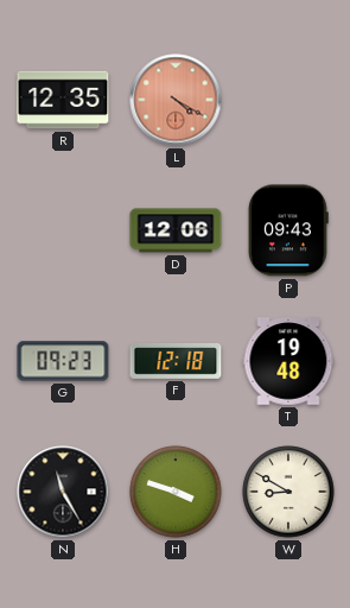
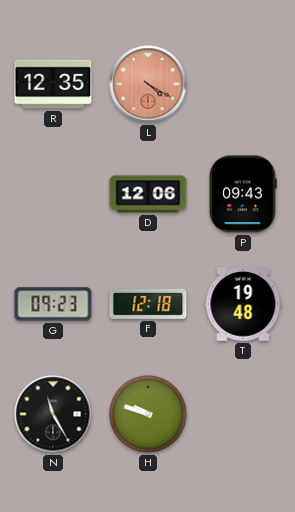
H: 3:48 -> 9:48 (148, 414)
W: 8:50 -> none (288, 492)
